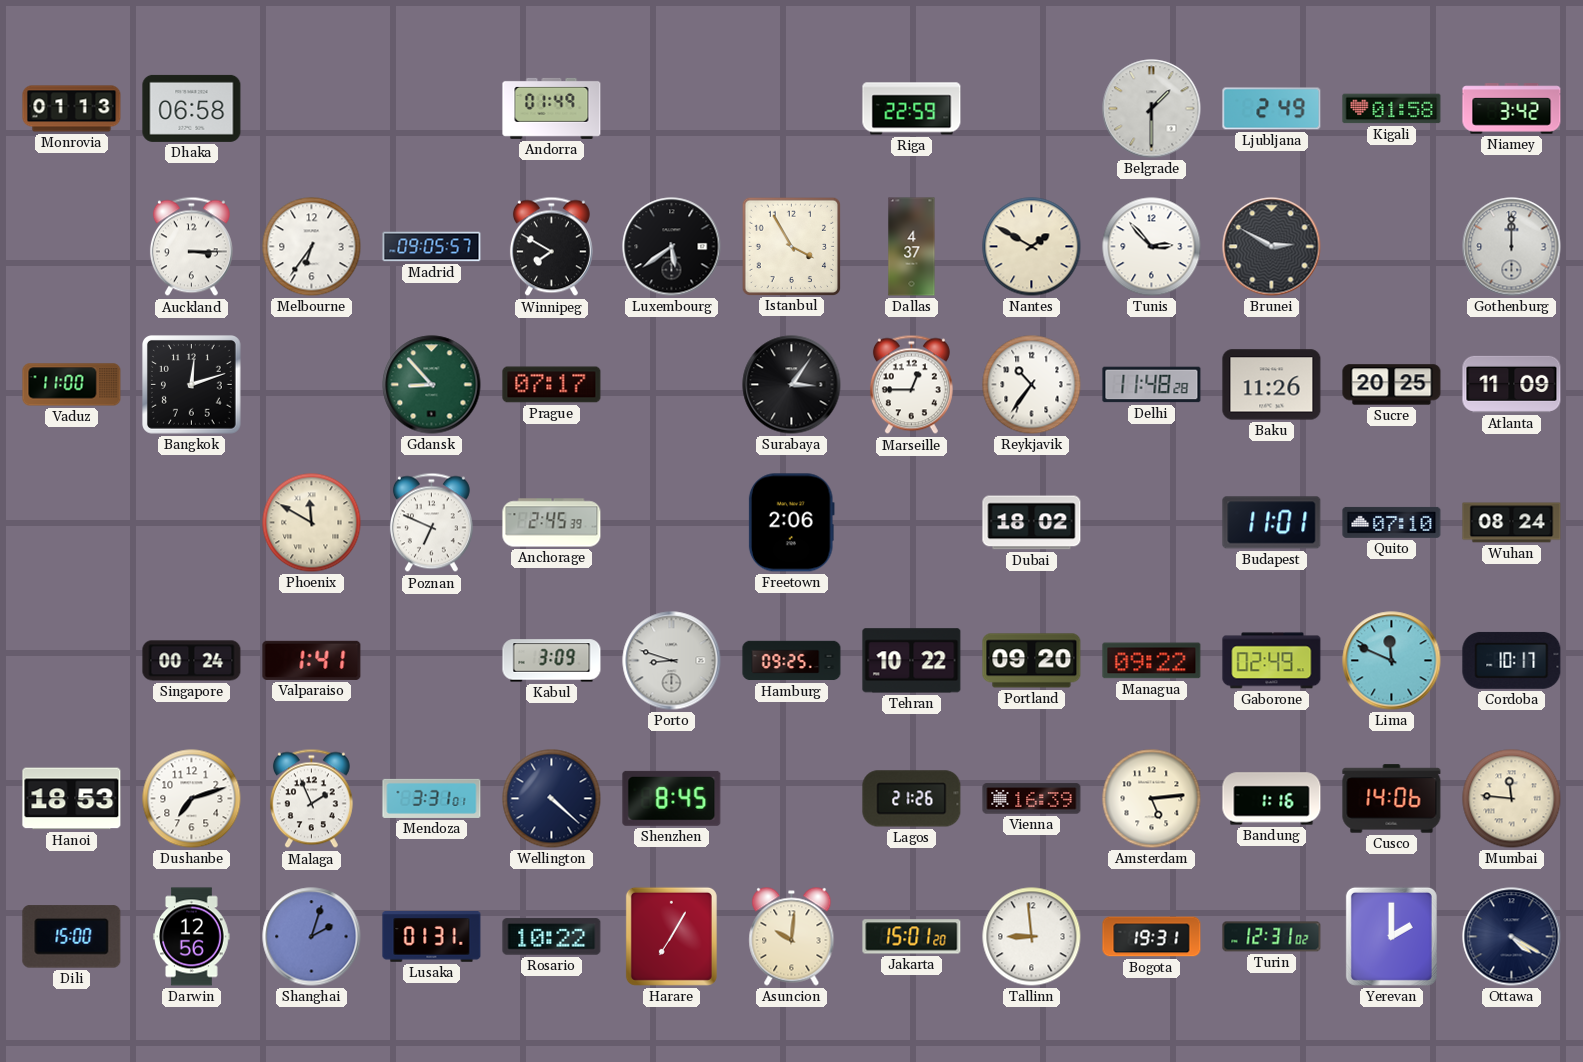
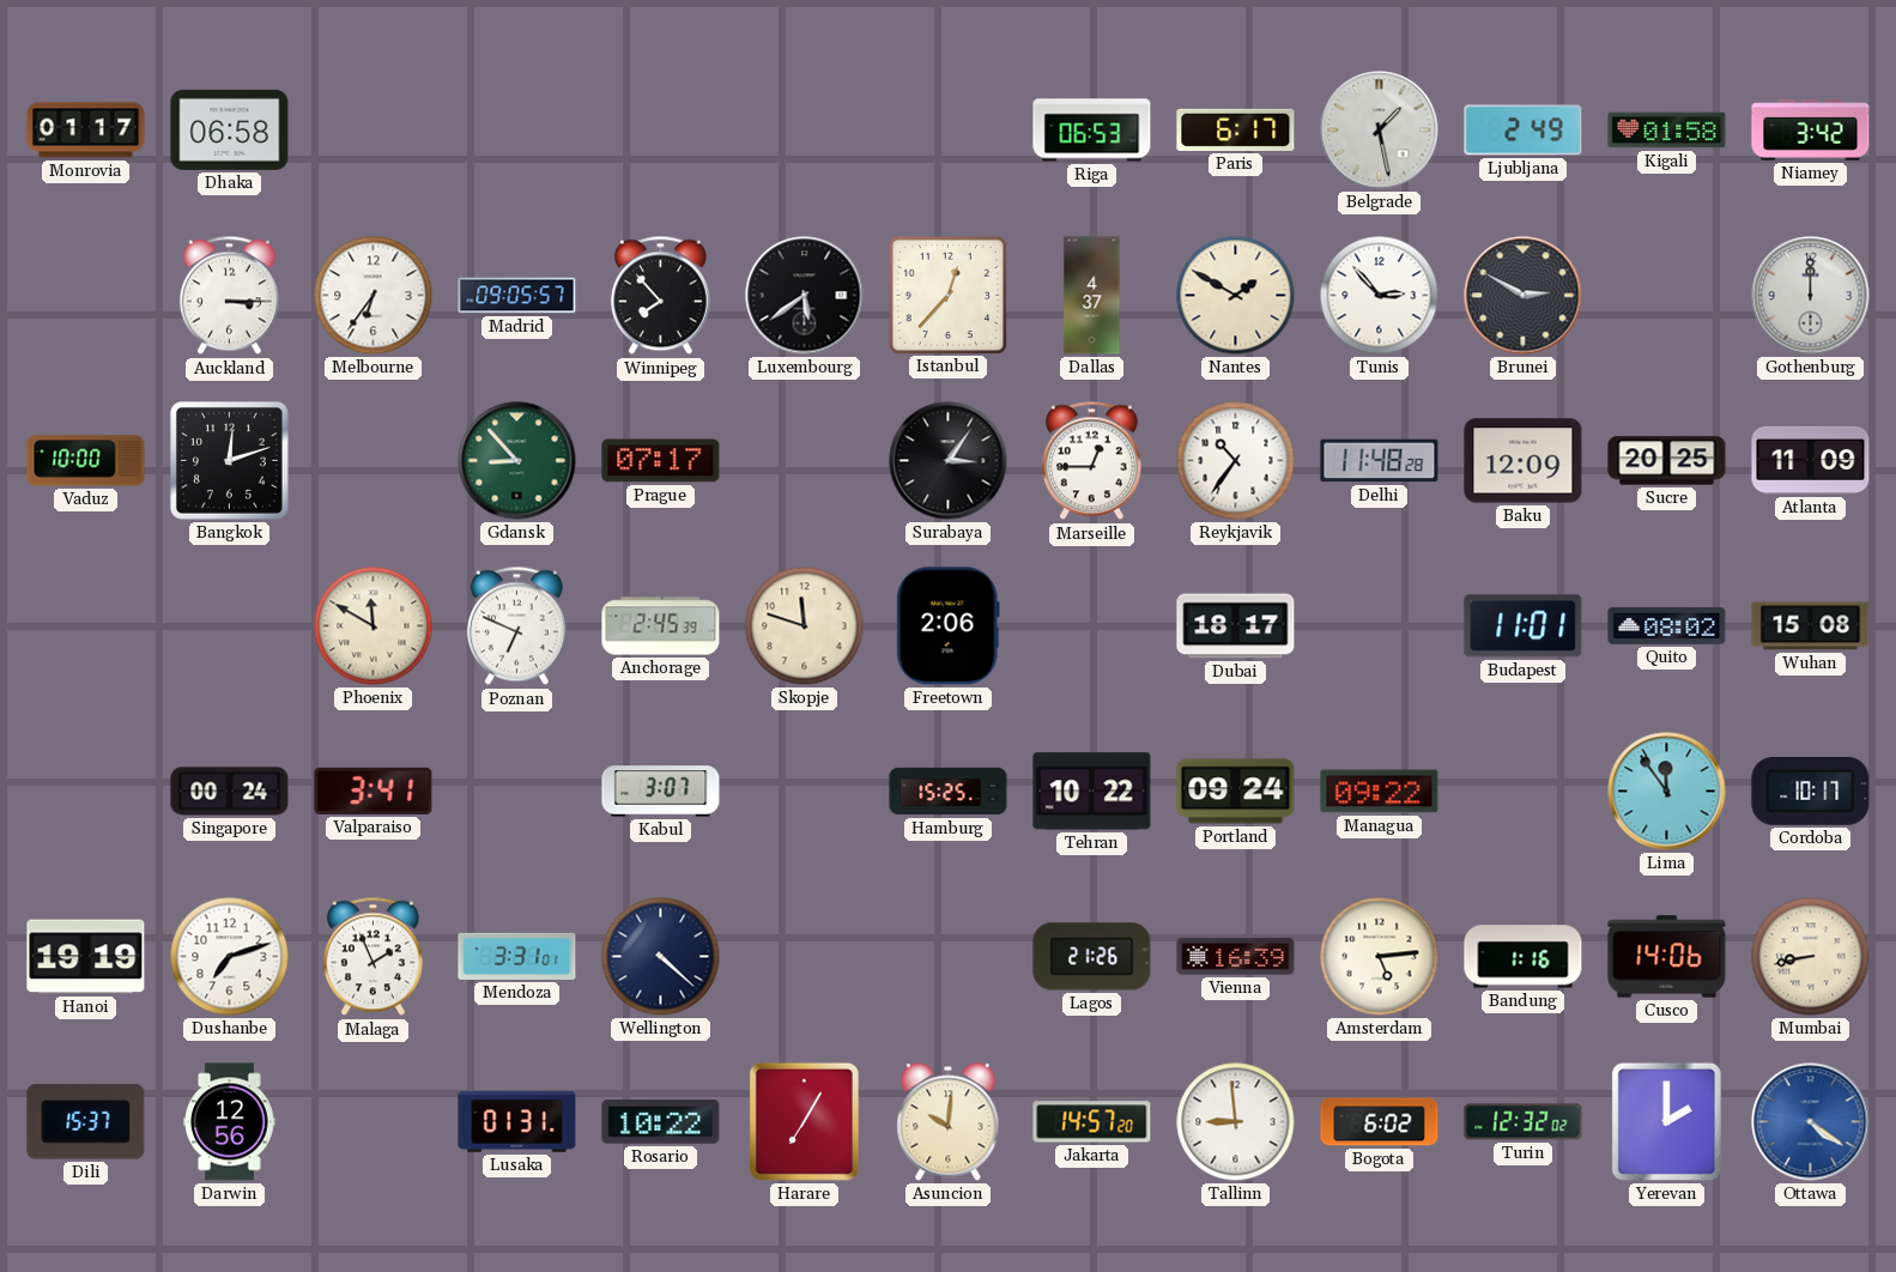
Monrovia: 01:13 -> 01:17 (86, 131)
Andorra: 01:49 -> none (552, 108)
Riga: 22:59 -> 06:53 (1092, 131)
Paris: none -> 6:17 (1236, 129)
Belgrade: 1:30 -> 1:28 (1380, 131)
Winnipeg: 7:50 -> 7:53 (660, 296)
Istanbul: 3:55 -> 12:37 (947, 295)
Vaduz: 11:00 -> 10:00 (86, 461)
Baku: 11:26 -> 12:09 (1524, 461)
Skopje: none -> 11:48 (805, 626)
Dubai: 18:02 -> 18:17 (1236, 626)
Quito: 07:10 -> 08:02 (1667, 625)
Wuhan: 08:24 -> 15:08 (1811, 626)
Valparaiso: 1:41 -> 3:41 (374, 791)
Kabul: 3:09 -> 3:07 (661, 792)
Porto: 8:48 -> none (672, 661)
Hamburg: 09:25 -> 15:25 (949, 792)
Portland: 09:20 -> 09:24 (1236, 792)
Gaborone: 02:49 -> none (1272, 661)
Lima: 11:49 -> 11:54 (1667, 792)
Hanoi: 18:53 -> 19:19 (86, 957)
Shenzhen: 8:45 -> none (672, 798)
Mumbai: 11:46 -> 8:43 (1811, 957)
Dili: 15:00 -> 15:37 (86, 1122)
Shanghai: 2:03 -> none (312, 937)
Jakarta: 15:01 -> 14:57 (1092, 1122)
Bogota: 19:31 -> 6:02 (1380, 1122)
Turin: 12:31 -> 12:32 (1524, 1122)
Ottawa: 4:20 -> 4:21 (1811, 1122)
Ottawa dial: navy -> blue (1811, 1122)
